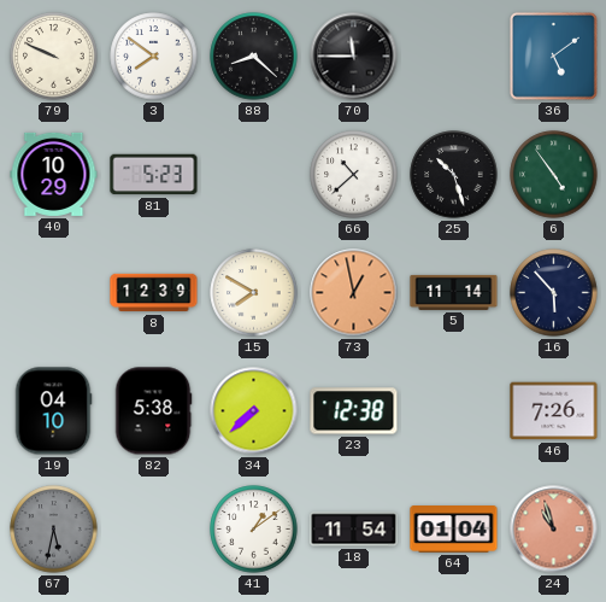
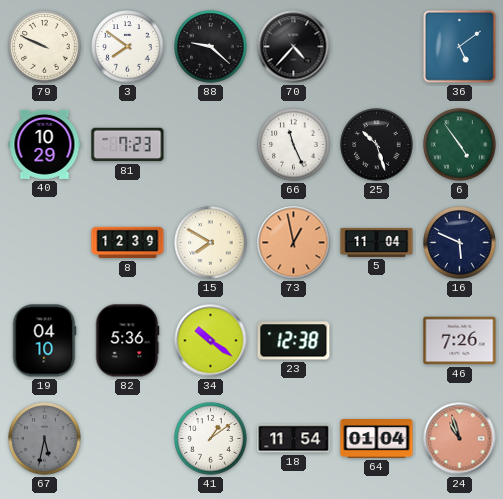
88: 8:22 -> 9:22 (211, 47)
70: 11:45 -> 4:37 (294, 47)
81: 5:23 -> 7:23 (128, 145)
66: 10:38 -> 11:26 (294, 145)
5: 11:14 -> 11:04 (377, 242)
16: 5:53 -> 5:49 (460, 243)
82: 5:38 -> 5:36 (127, 341)
34: 7:38 -> 10:21 (211, 341)
